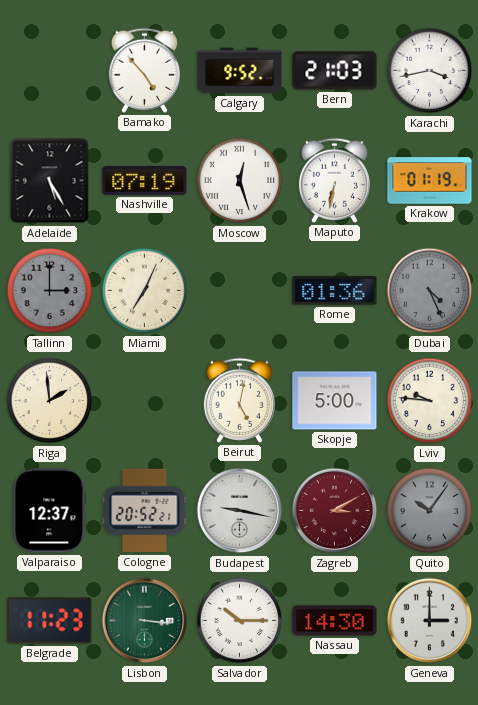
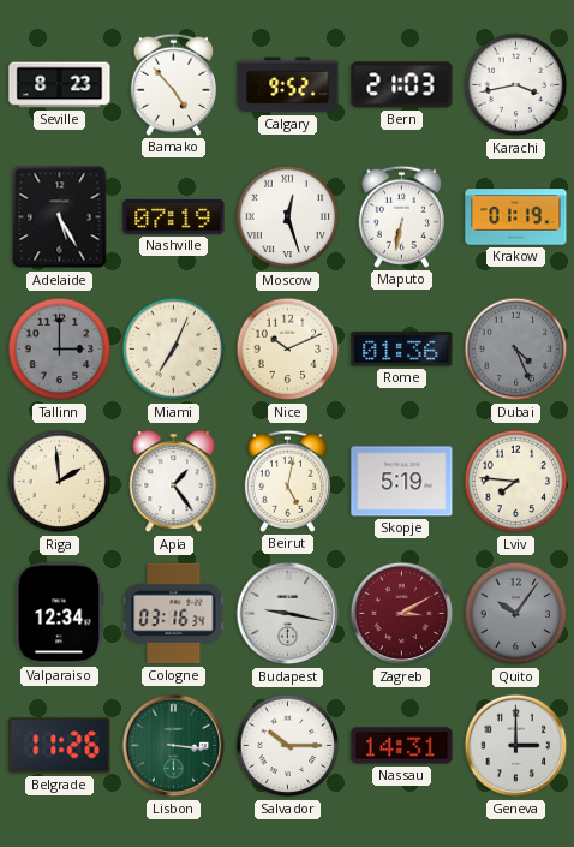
Seville: none -> 8:23 (60, 85)
Nice: none -> 10:11 (288, 350)
Apia: none -> 1:24 (174, 482)
Skopje: 5:00 -> 5:19 (402, 482)
Lviv: 9:46 -> 7:46 (516, 482)
Valparaiso: 12:37 -> 12:34 (60, 614)
Cologne: 20:52 -> 03:16 (174, 614)
Belgrade: 11:23 -> 11:26 (60, 746)
Nassau: 14:30 -> 14:31 (402, 746)
